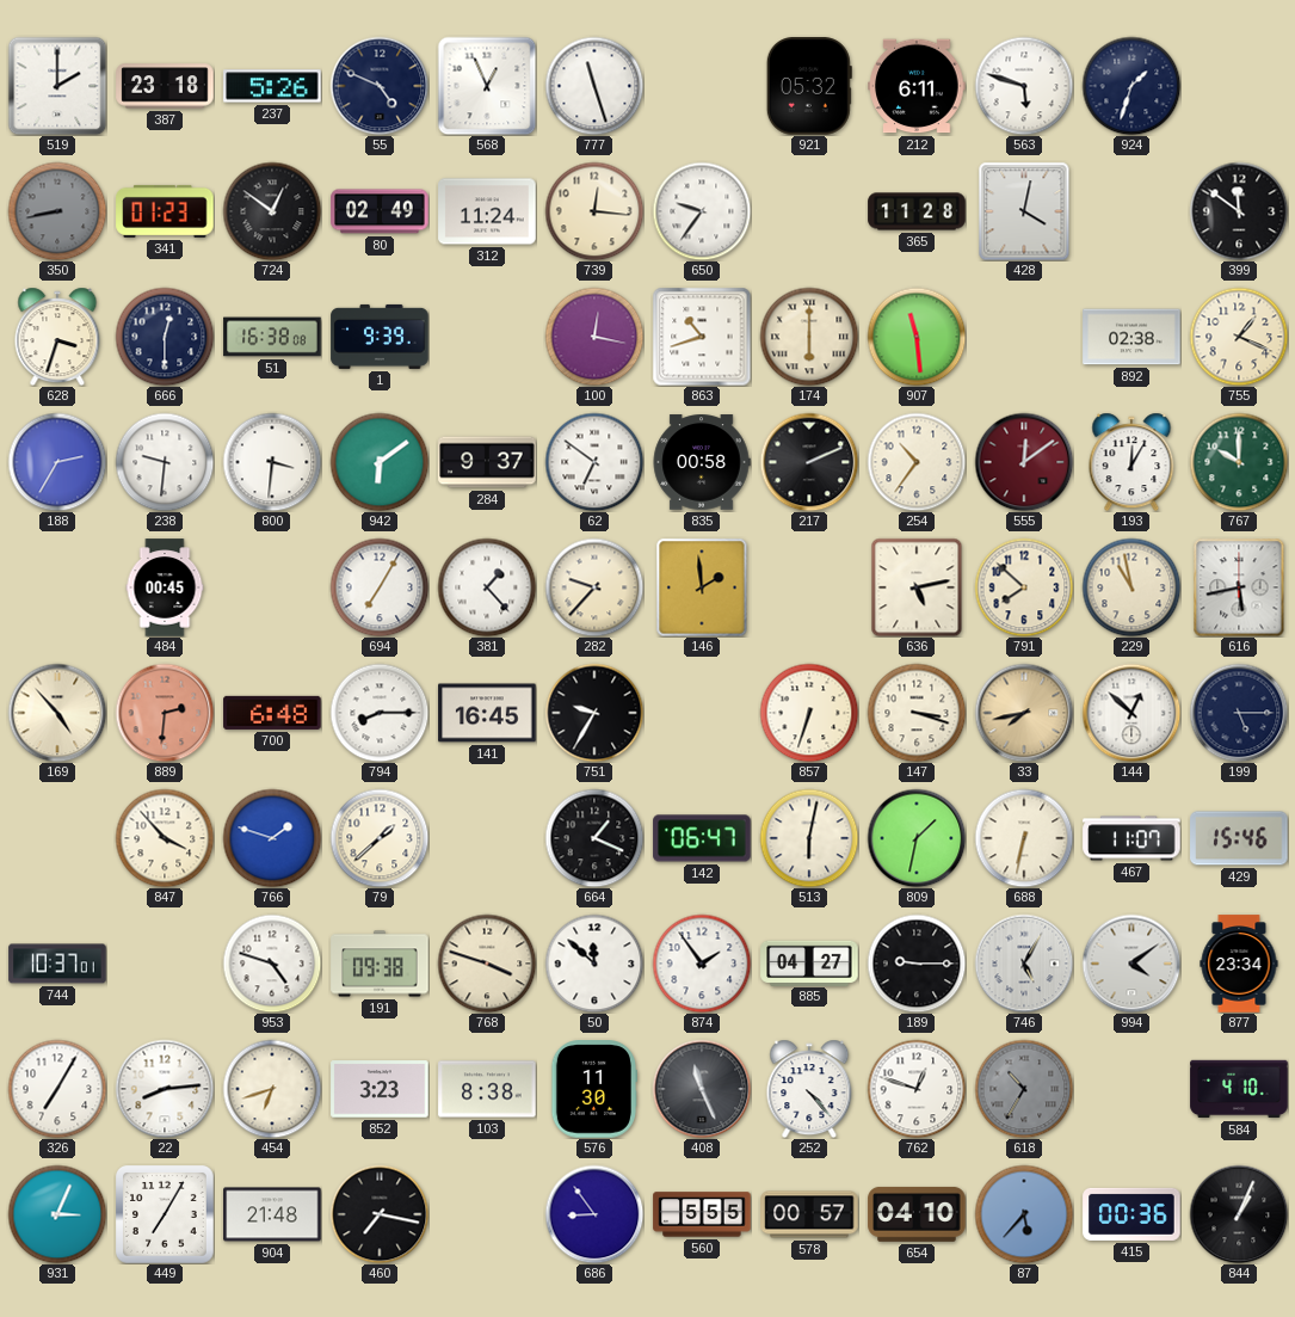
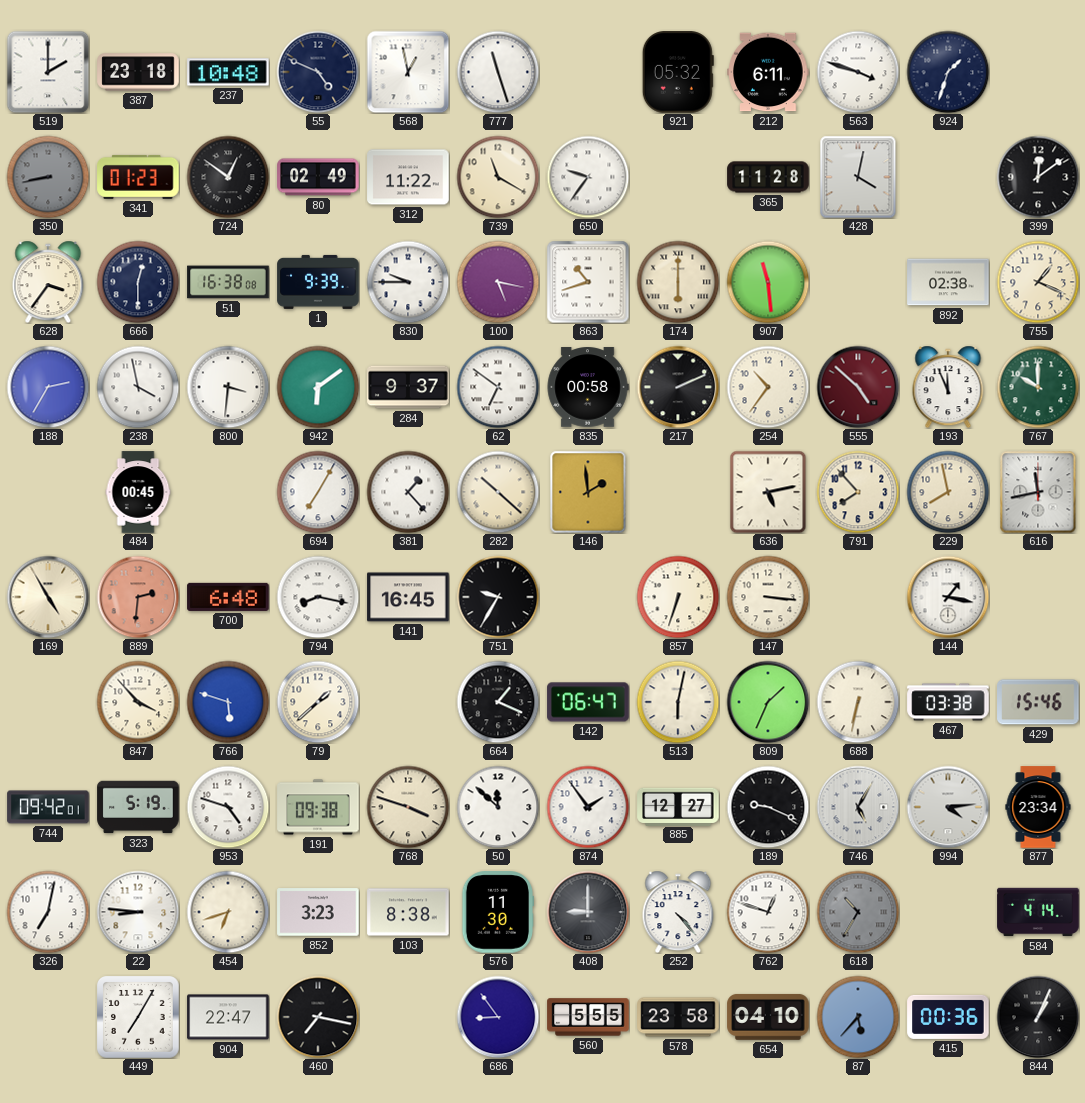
237: 5:26 -> 10:48 (228, 72)
568: 12:56 -> 12:58 (408, 72)
563: 5:48 -> 3:48 (858, 72)
312: 11:24 -> 11:22 (408, 177)
739: 12:16 -> 11:20 (498, 177)
399: 11:51 -> 12:09 (1038, 177)
628: 3:33 -> 3:36 (48, 282)
830: none -> 9:45 (408, 282)
100: 12:17 -> 5:17 (498, 282)
238: 9:31 -> 3:58 (138, 387)
555: 12:09 -> 4:52 (858, 387)
193: 12:05 -> 11:56 (948, 387)
282: 9:37 -> 10:22 (498, 492)
791: 7:52 -> 7:53 (858, 492)
229: 10:58 -> 7:58 (948, 492)
616: 5:43 -> 11:43 (1038, 492)
169: 4:53 -> 4:55 (48, 597)
794: 8:15 -> 8:17 (318, 597)
147: 3:18 -> 3:16 (768, 597)
33: 7:43 -> none (1024, 713)
144: 12:52 -> 1:17 (948, 597)
199: 5:15 -> none (1239, 713)
766: 1:48 -> 5:48 (228, 702)
809: 1:32 -> 1:34 (768, 702)
467: 11:07 -> 03:38 (948, 702)
744: 10:37 -> 09:42 (48, 807)
323: none -> 5:19 (138, 807)
885: 04:27 -> 12:27 (678, 806)
189: 9:15 -> 9:19 (768, 807)
994: 4:09 -> 4:14 (948, 807)
326: 7:05 -> 7:02 (48, 912)
22: 8:14 -> 8:46 (138, 912)
408: 11:26 -> 9:00 (588, 912)
584: 4:10 -> 4:14 (1038, 912)
931: 3:04 -> none (57, 1214)
904: 21:48 -> 22:47 (228, 1017)
578: 00:57 -> 23:58 (678, 1017)
